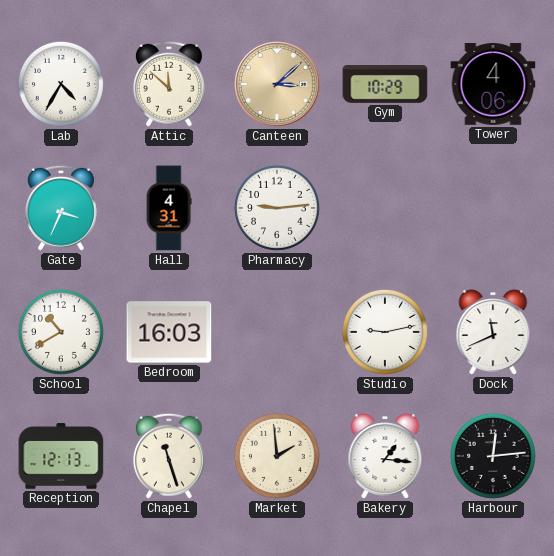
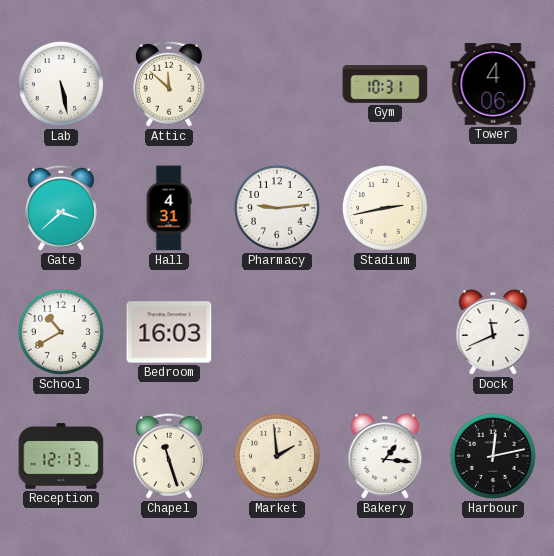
Lab: 4:35 -> 5:28 (61, 84)
Canteen: 3:08 -> none (278, 85)
Gym: 10:29 -> 10:31 (385, 84)
Gate: 3:34 -> 3:38 (61, 208)
Stadium: none -> 2:43 (385, 208)
Studio: 9:13 -> none (385, 332)
Harbour: 12:14 -> 12:13 (493, 456)
